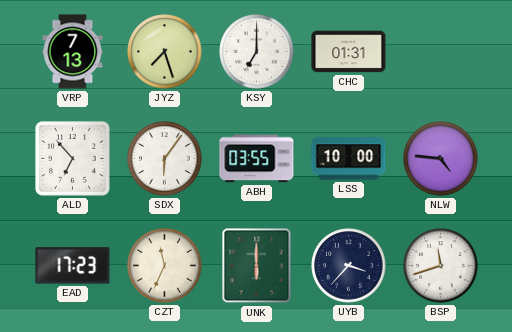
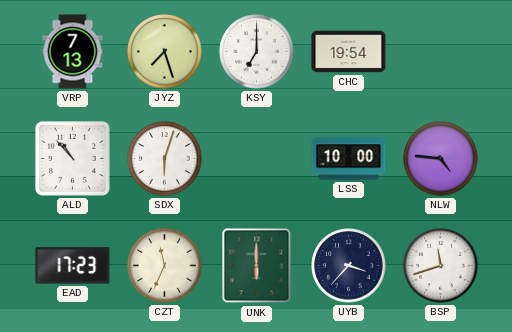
CHC: 01:31 -> 19:54 (349, 52)
ALD: 6:53 -> 10:53 (73, 159)
SDX: 6:06 -> 6:03 (165, 159)
ABH: 03:55 -> none (257, 159)
